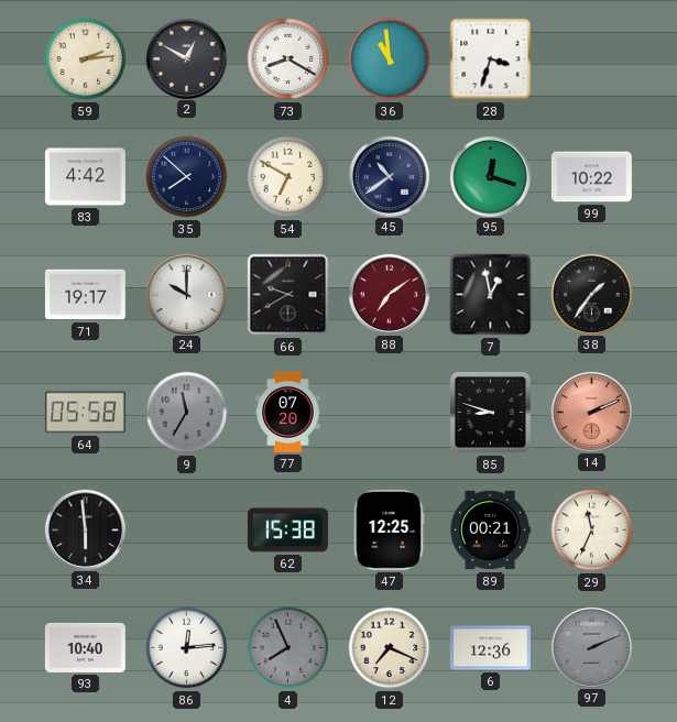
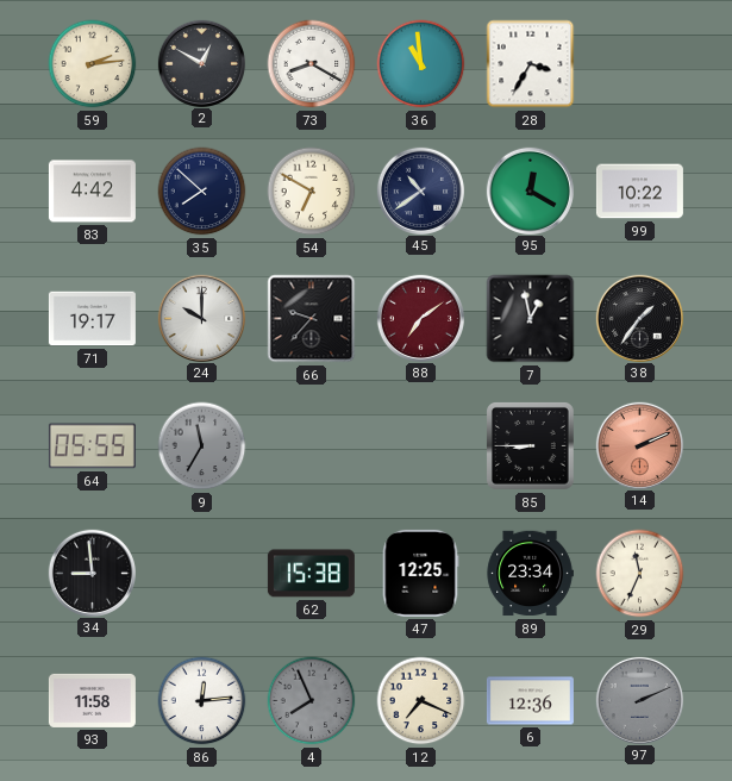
28: 3:33 -> 3:35 (531, 64)
95: 12:18 -> 12:20 (530, 190)
66: 9:40 -> 9:37 (312, 319)
64: 05:58 -> 05:55 (92, 446)
77: 07:20 -> none (288, 412)
85: 8:48 -> 8:45 (531, 446)
34: 5:59 -> 8:59 (92, 573)
89: 00:21 -> 23:34 (530, 574)
93: 10:40 -> 11:58 (92, 700)
